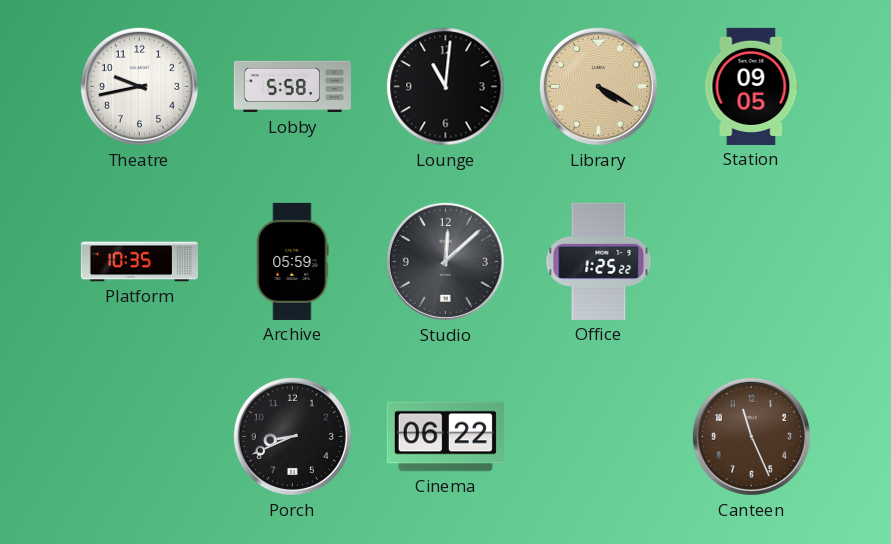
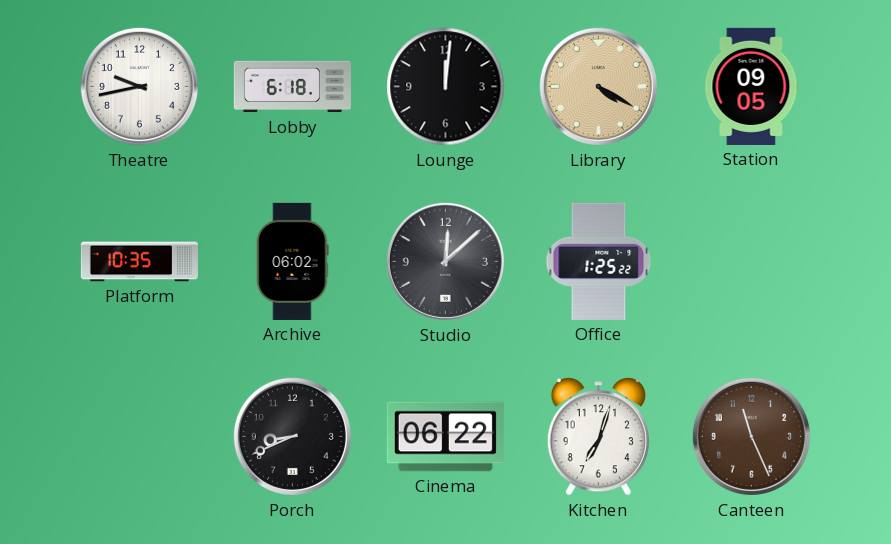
Lobby: 5:58 -> 6:18 (292, 87)
Lounge: 11:01 -> 12:01 (446, 87)
Archive: 05:59 -> 06:02 (293, 261)
Kitchen: none -> 7:03 (598, 437)
